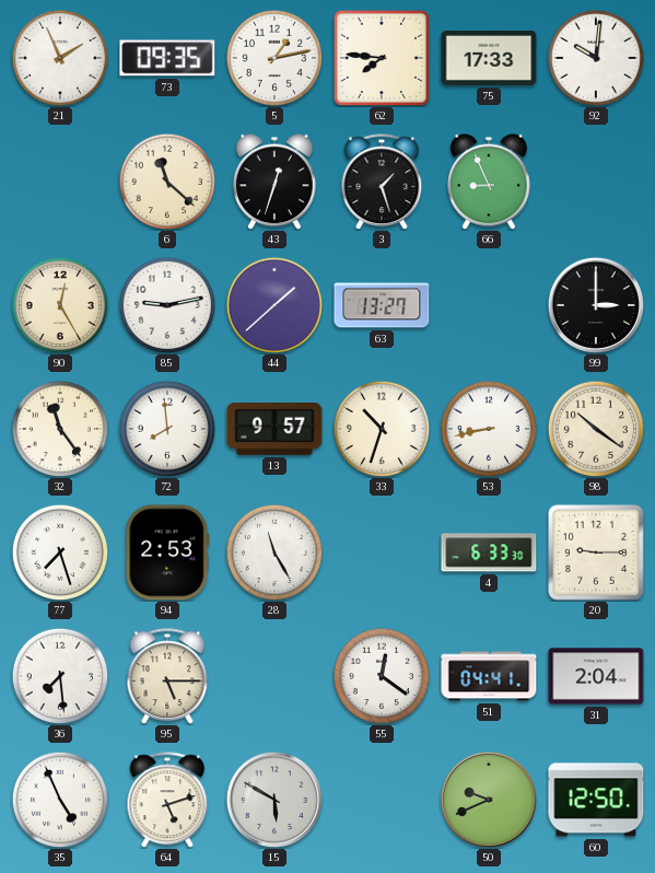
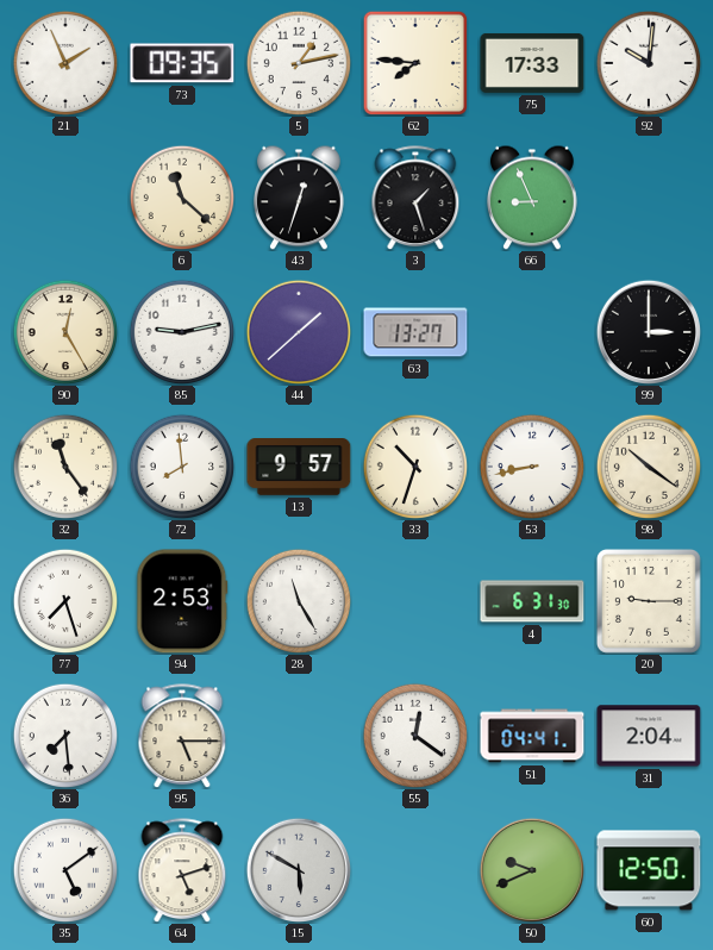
4: 6:33 -> 6:31 (532, 601)
35: 4:56 -> 5:09 (65, 870)
